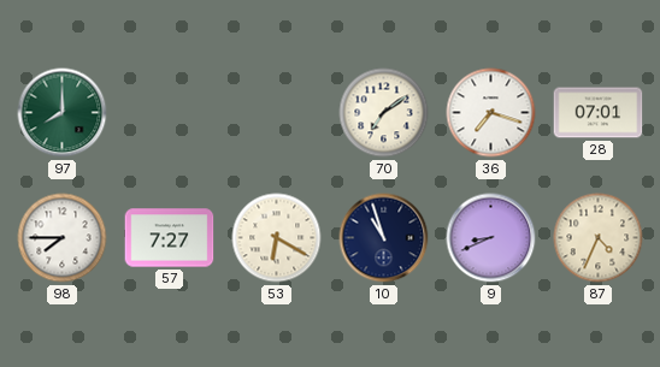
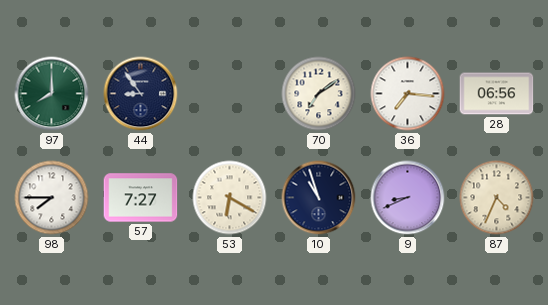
44: none -> 8:54 (141, 94)
36: 7:18 -> 7:16 (408, 94)
28: 07:01 -> 06:56 (497, 94)
